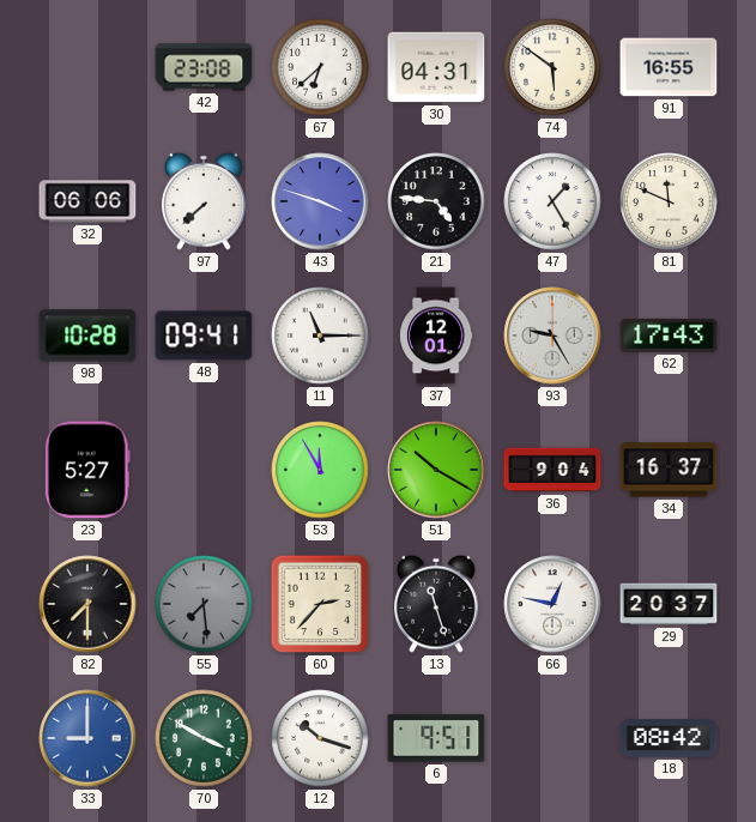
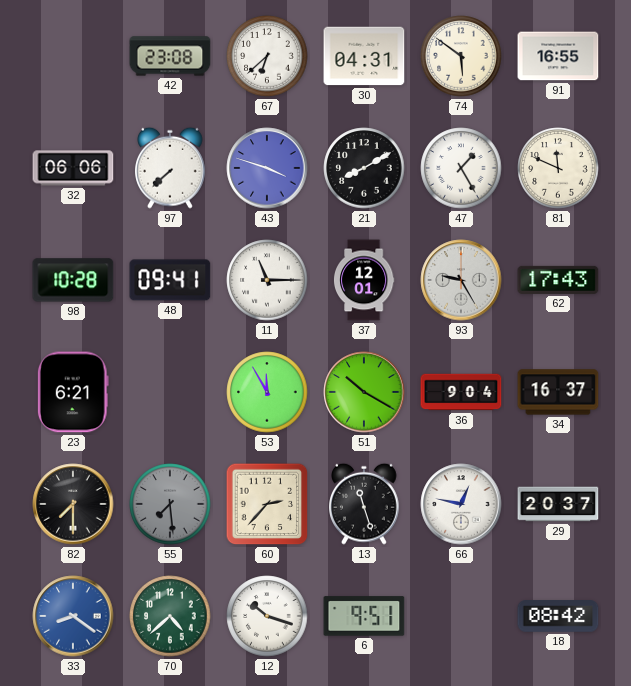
21: 4:46 -> 8:10 (364, 168)
23: 5:27 -> 6:21 (73, 392)
33: 9:00 -> 8:21 (73, 616)
70: 3:50 -> 4:38 (170, 616)
